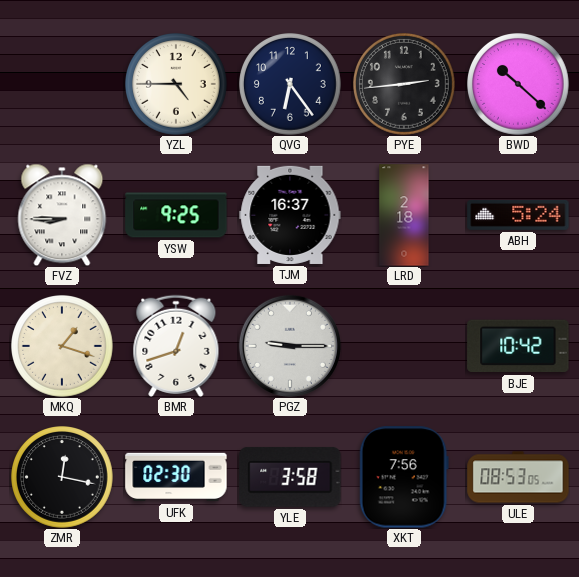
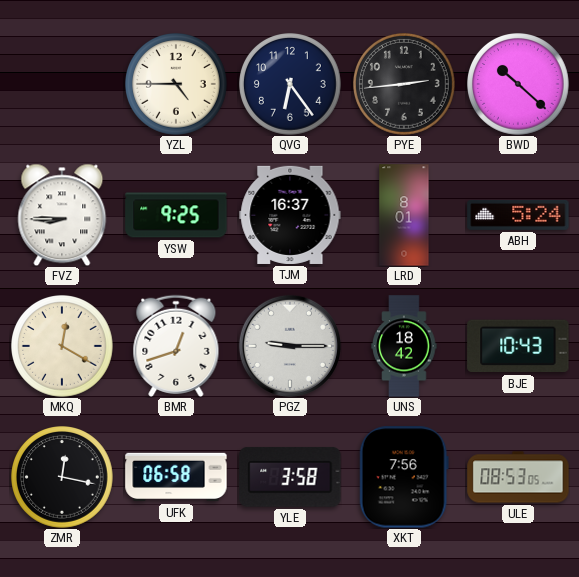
LRD: 2:18 -> 8:01 (404, 215)
MKQ: 1:18 -> 12:20 (63, 347)
UNS: none -> 18:42 (404, 346)
BJE: 10:42 -> 10:43 (518, 346)
UFK: 02:30 -> 06:58 (176, 477)
